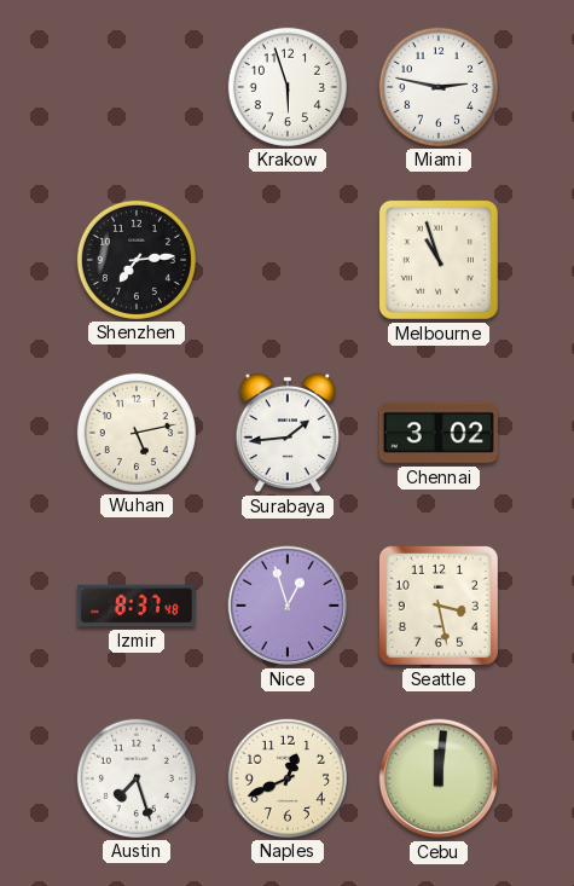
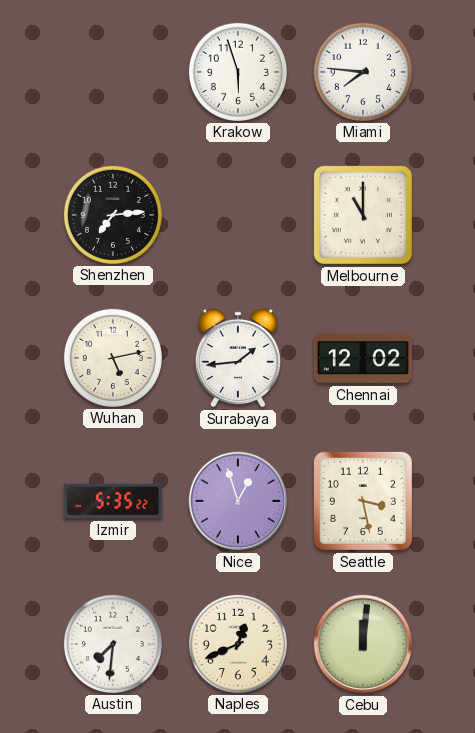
Miami: 2:47 -> 7:46 (363, 72)
Melbourne: 10:57 -> 11:00 (363, 215)
Chennai: 3:02 -> 12:02 (363, 358)
Izmir: 8:37 -> 5:35 (113, 501)
Austin: 7:27 -> 7:31 (113, 644)
